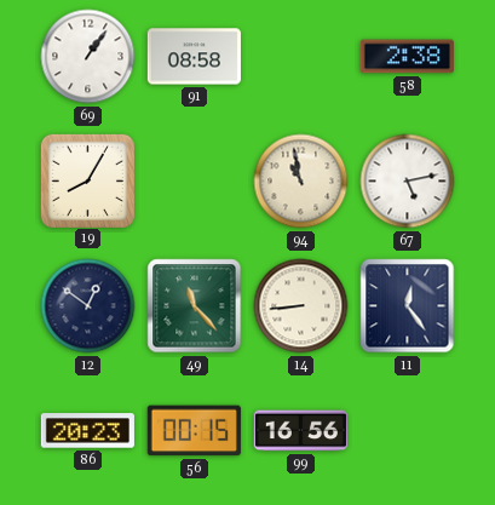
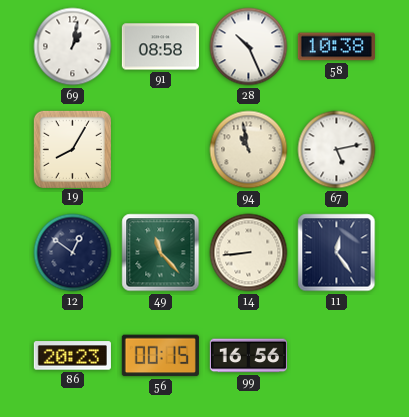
69: 1:06 -> 1:02 (73, 47)
28: none -> 10:26 (249, 47)
58: 2:38 -> 10:38 (336, 47)
